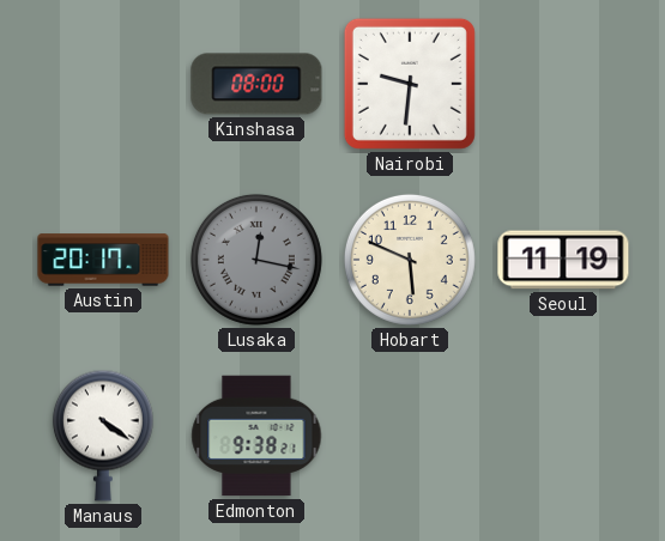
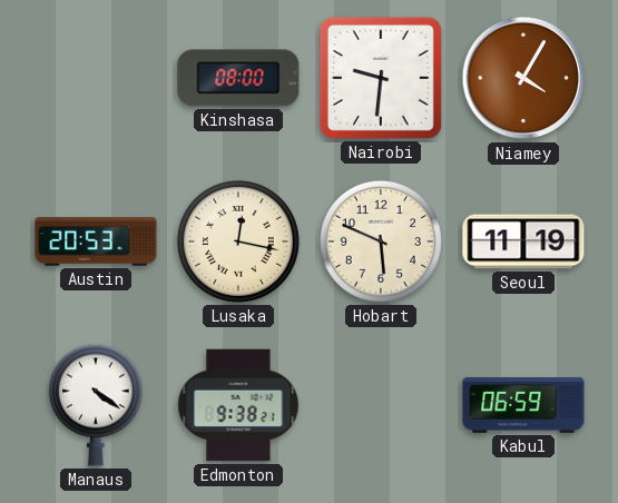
Niamey: none -> 4:05 (523, 78)
Austin: 20:17 -> 20:53 (96, 241)
Lusaka dial: grey -> cream (238, 241)
Kabul: none -> 06:59 (523, 405)
